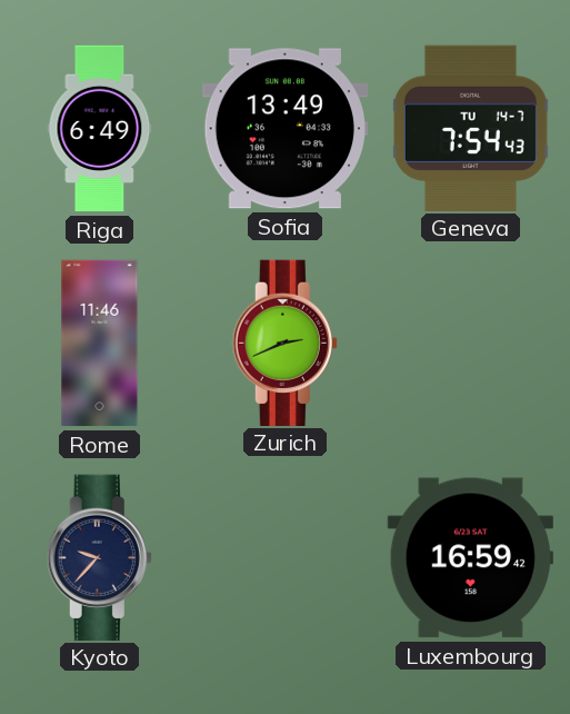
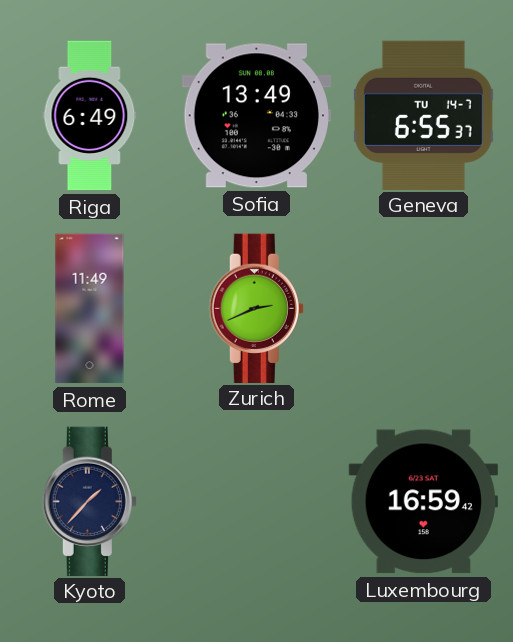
Geneva: 7:54 -> 6:55 (423, 115)
Rome: 11:46 -> 11:49 (90, 309)
Kyoto: 9:37 -> 1:37 (89, 501)
